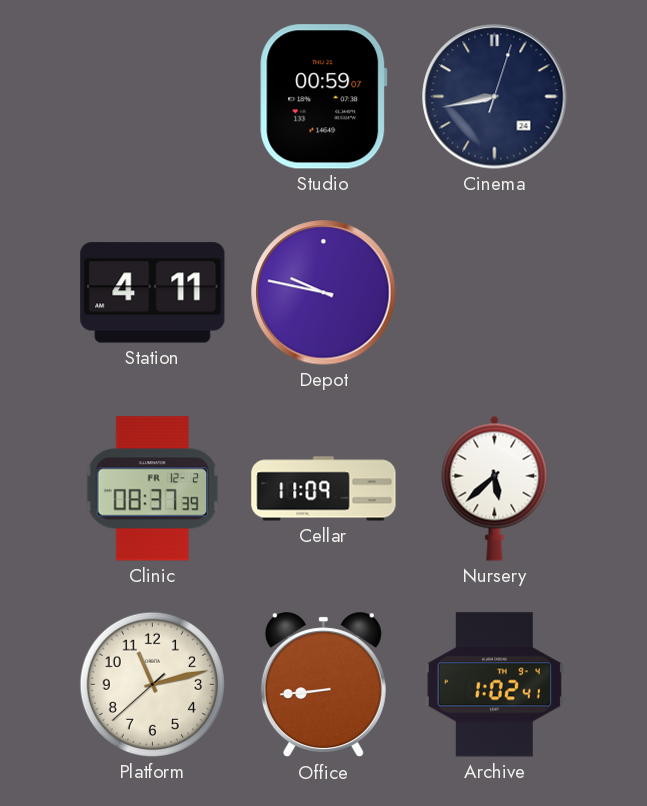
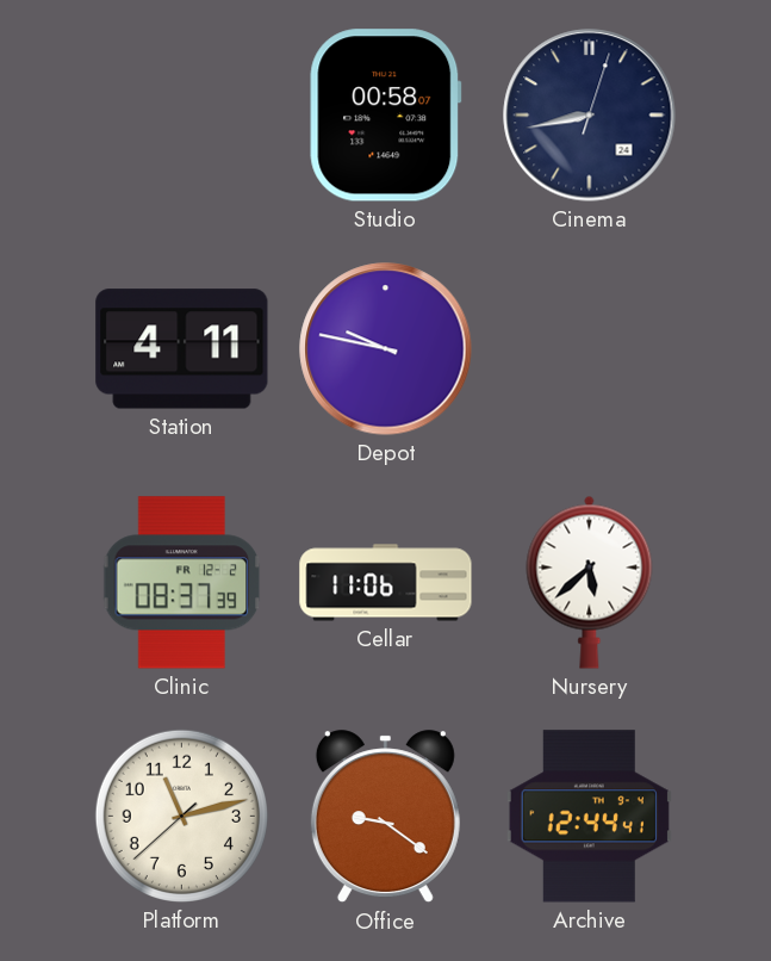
Studio: 00:59 -> 00:58 (386, 116)
Cellar: 11:09 -> 11:06 (386, 583)
Office: 8:44 -> 9:21 (385, 817)
Archive: 1:02 -> 12:44 (589, 817)
